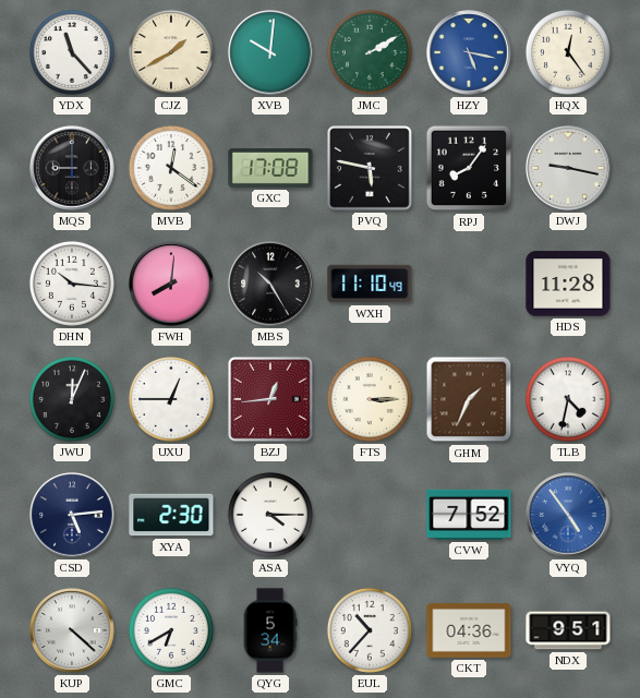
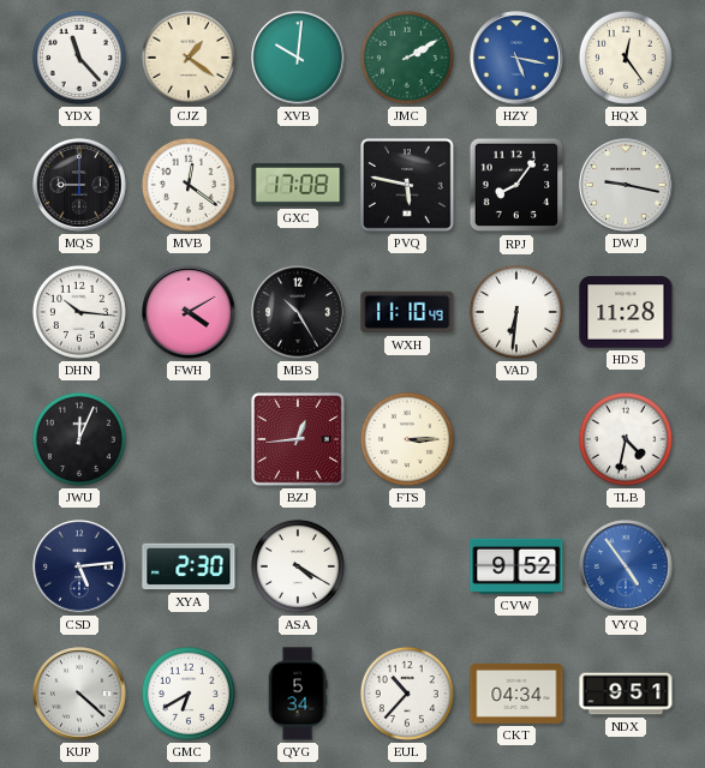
CJZ: 1:40 -> 1:21 (189, 58)
FWH: 8:01 -> 4:10 (189, 312)
VAD: none -> 6:31 (516, 312)
UXU: 12:45 -> none (171, 399)
GHM: 1:34 -> none (469, 399)
ASA: 4:15 -> 4:20 (298, 566)
CVW: 7:52 -> 9:52 (516, 566)
CKT: 04:36 -> 04:34 (516, 694)
